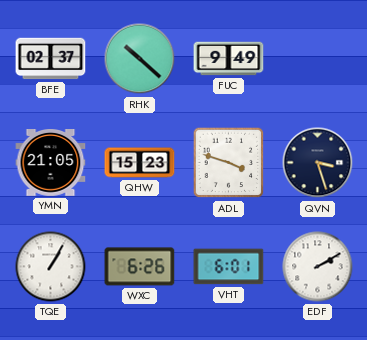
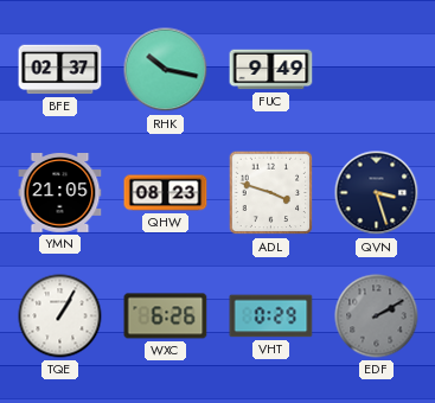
RHK: 10:22 -> 10:17 (166, 70)
QHW: 15:23 -> 08:23 (166, 193)
VHT: 6:01 -> 0:29 (271, 316)
EDF dial: white -> grey (377, 316)
